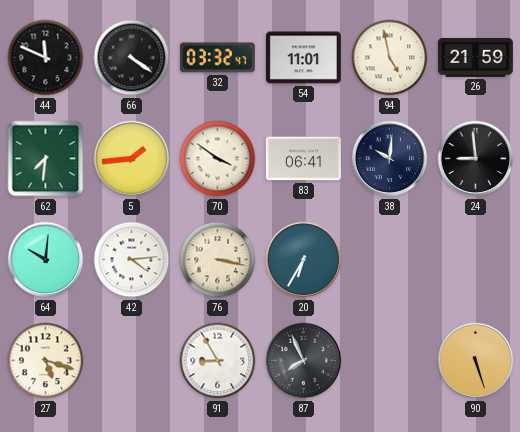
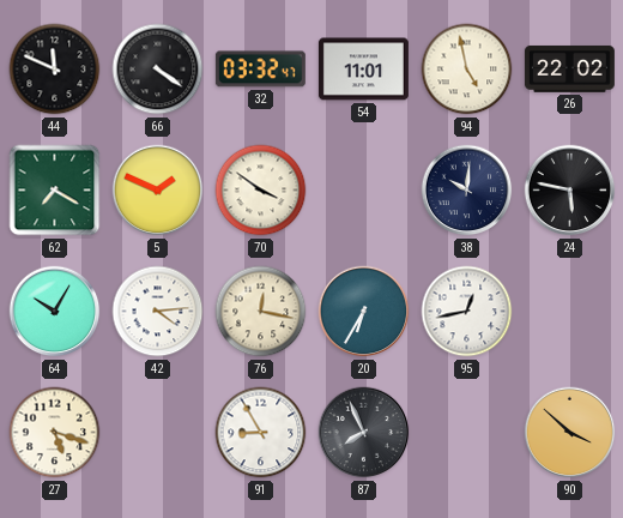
26: 21:59 -> 22:02 (569, 68)
62: 7:31 -> 7:20 (55, 191)
5: 1:44 -> 1:49 (158, 191)
83: 06:41 -> none (303, 159)
24: 8:59 -> 5:47 (570, 191)
64: 10:01 -> 10:05 (55, 312)
76: 3:17 -> 12:17 (261, 312)
95: none -> 12:43 (467, 312)
90: 5:27 -> 3:52 (570, 433)
